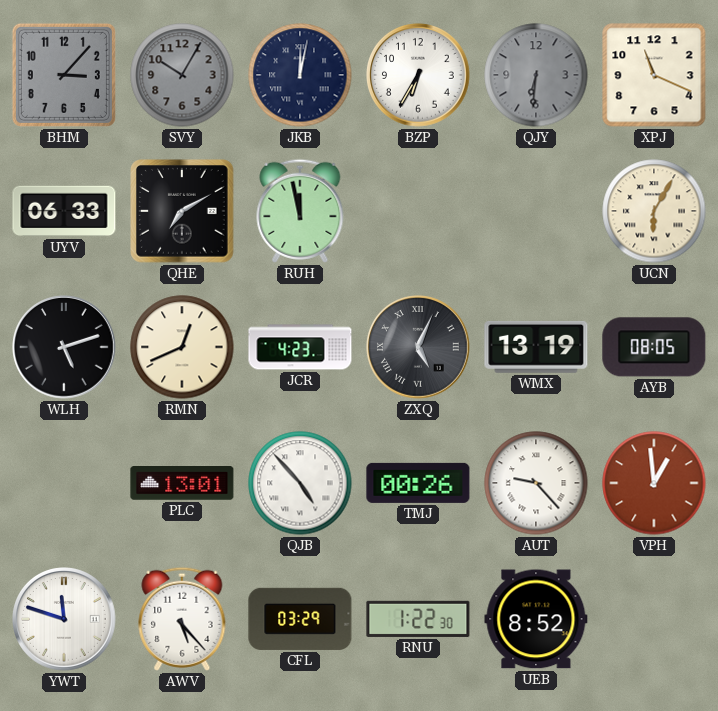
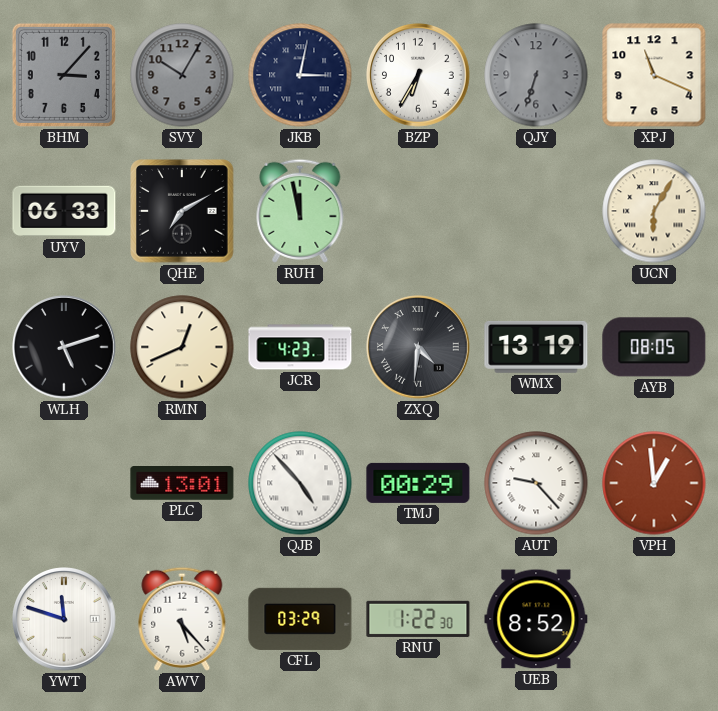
JKB: 12:02 -> 3:02 (300, 75)
QJY: 6:31 -> 6:33 (536, 75)
ZXQ: 5:04 -> 4:31 (419, 348)
TMJ: 00:26 -> 00:29 (418, 483)
